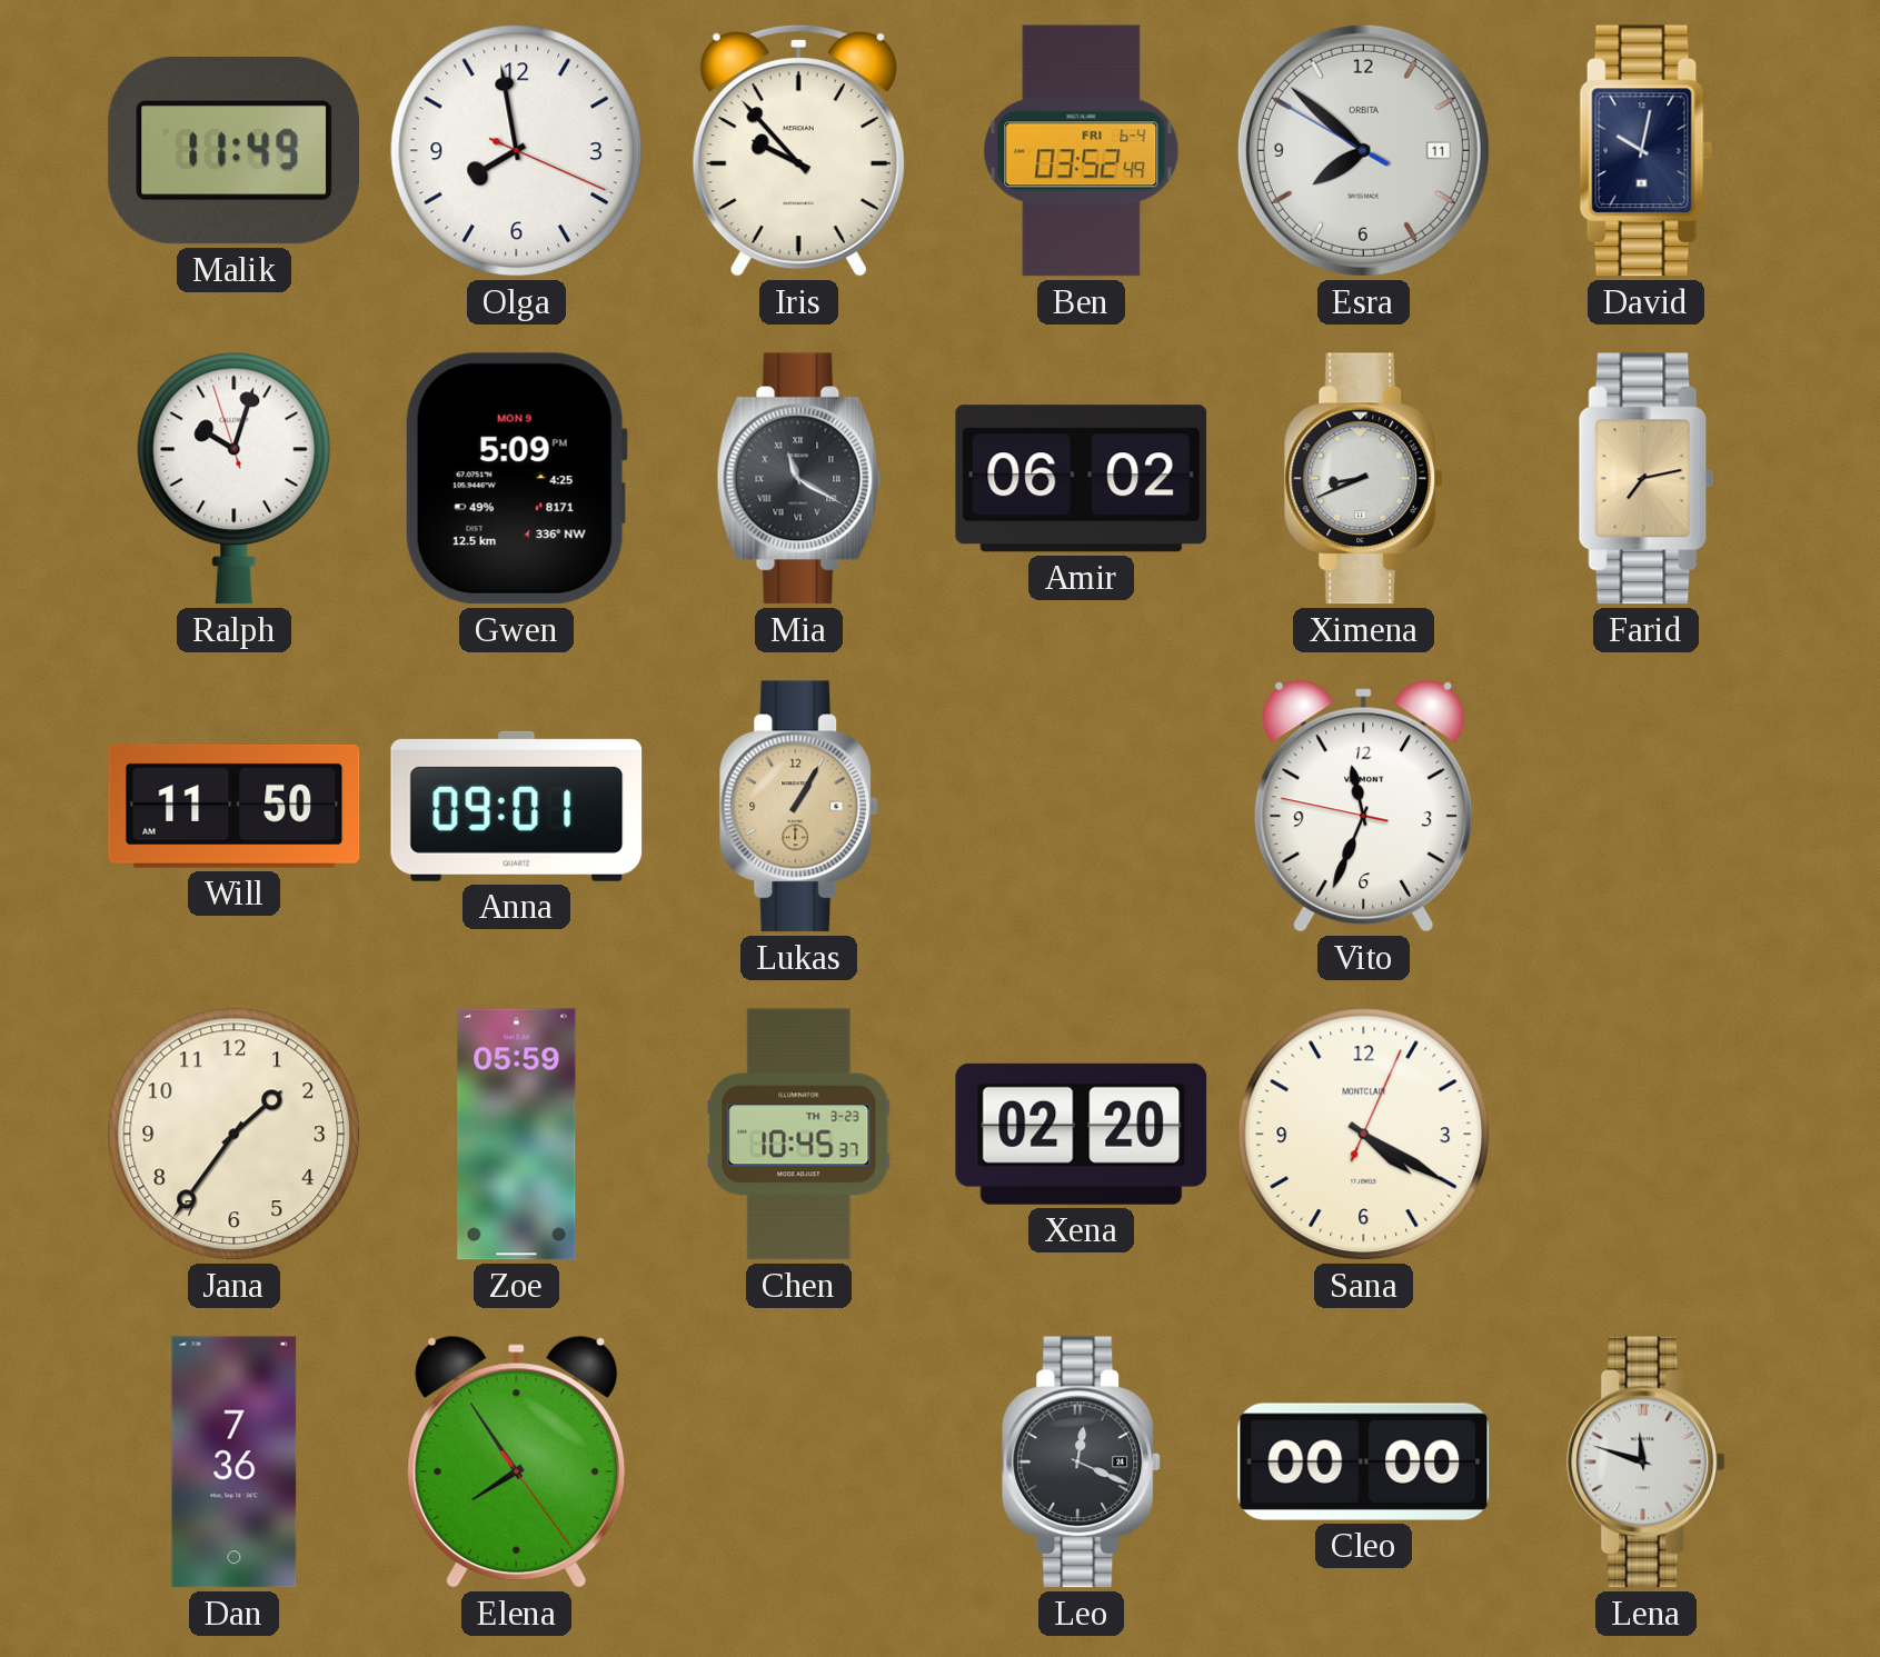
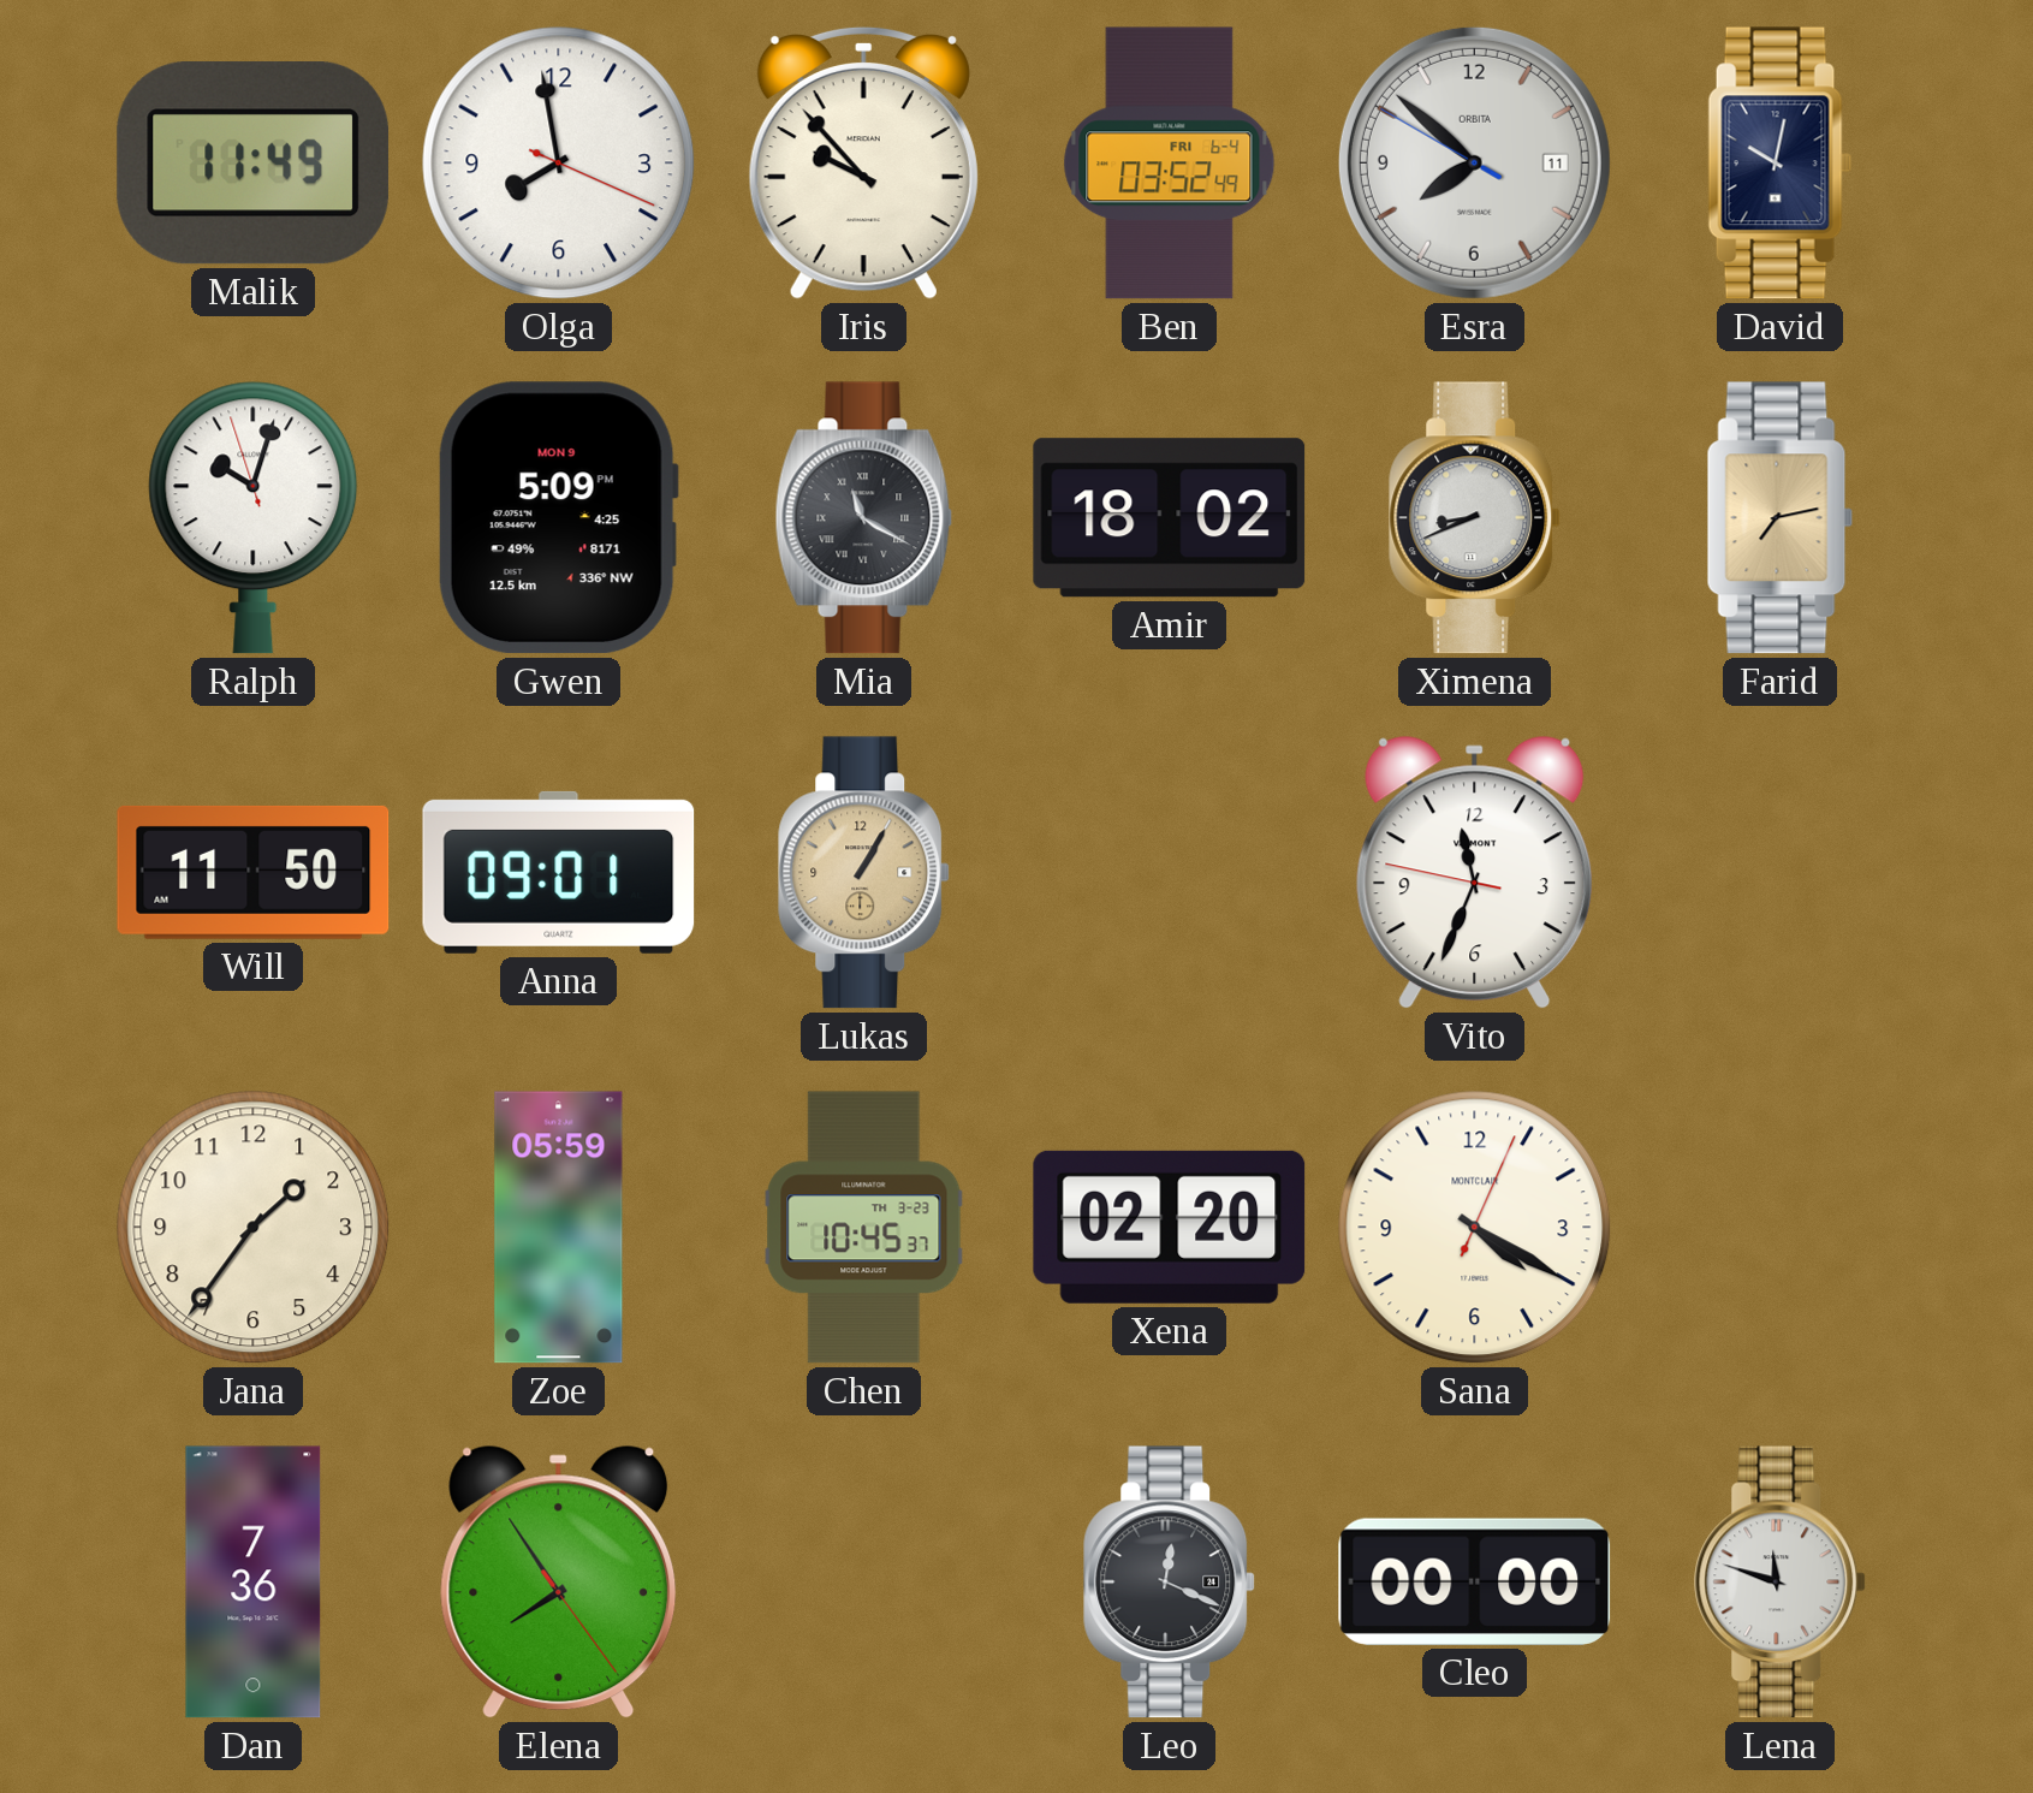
Amir: 06:02 -> 18:02 (1170, 518)
